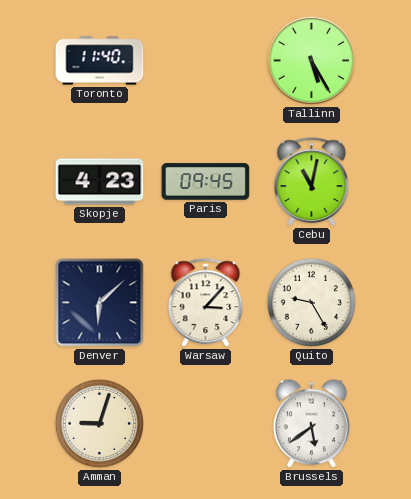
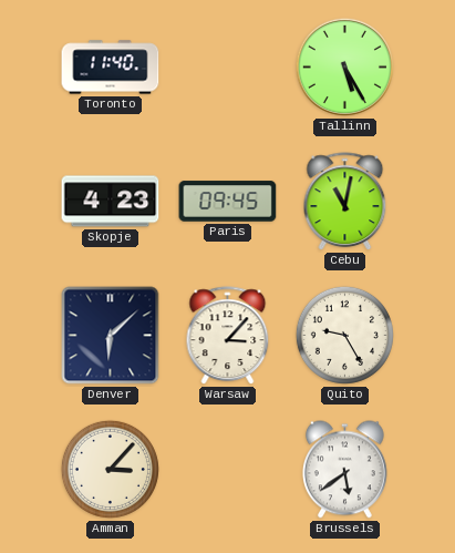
Amman: 9:03 -> 3:07 (110, 469)
